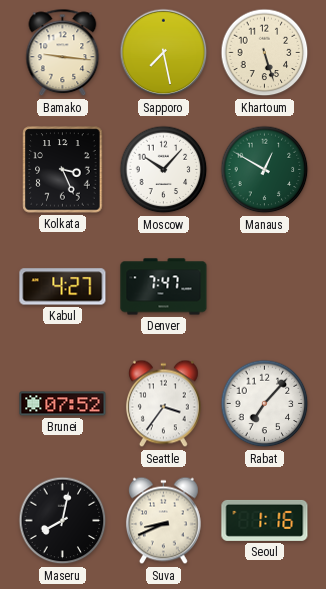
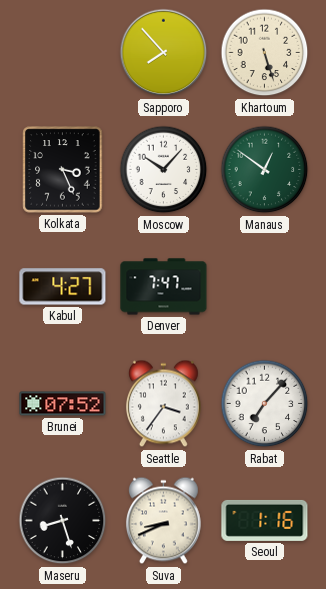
Bamako: 9:16 -> none (63, 53)
Sapporo: 7:28 -> 7:53 (164, 53)
Manaus: 12:50 -> 12:51 (265, 170)
Maseru: 8:02 -> 8:27 (63, 521)
